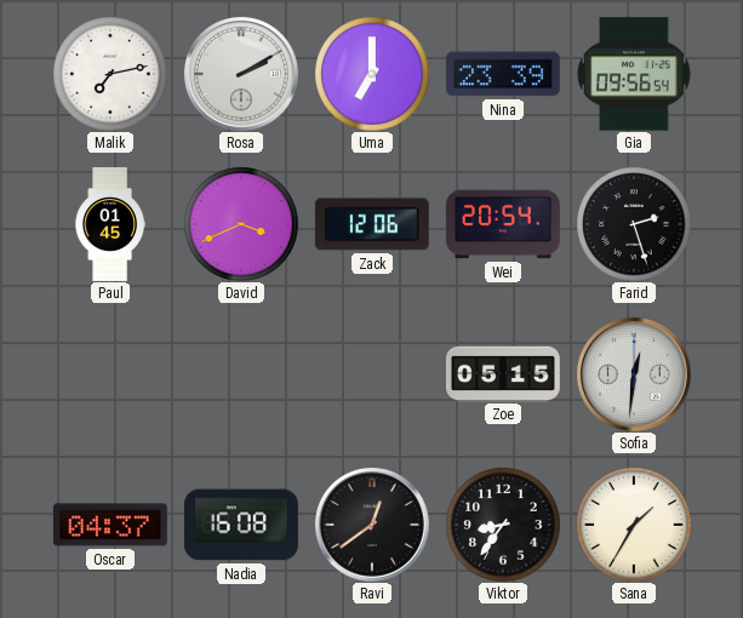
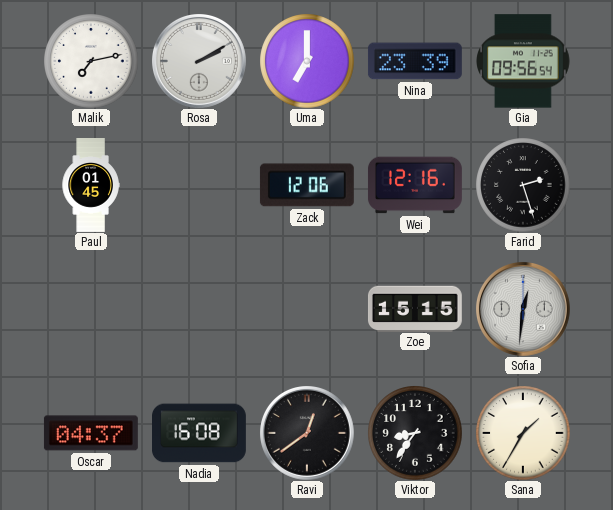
David: 3:41 -> none (241, 224)
Wei: 20:54 -> 12:16 (415, 185)
Zoe: 05:15 -> 15:15 (415, 308)
